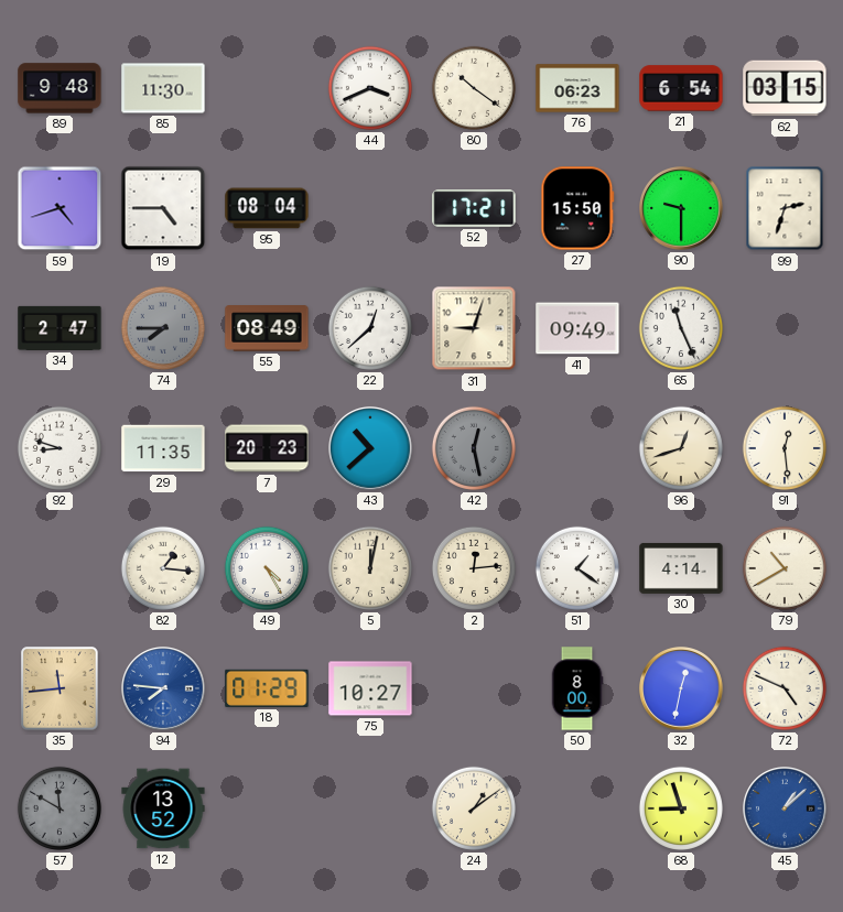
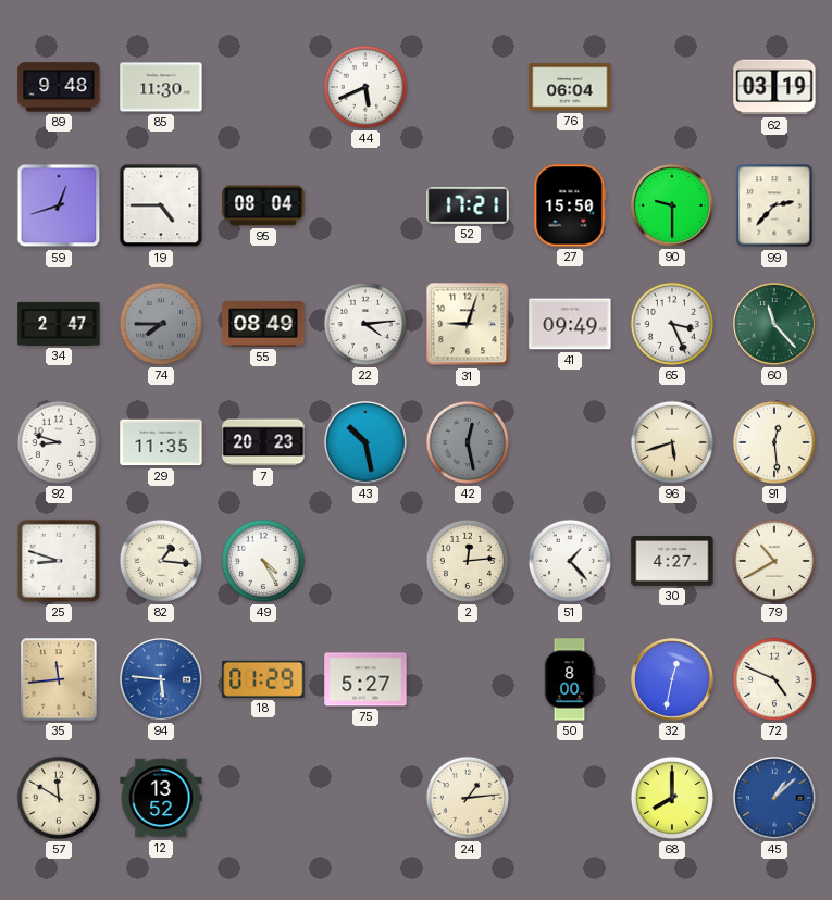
44: 3:41 -> 5:41 (365, 87)
80: 10:21 -> none (474, 88)
76: 06:23 -> 06:04 (570, 87)
21: 6:54 -> none (681, 88)
62: 03:15 -> 03:19 (774, 87)
59: 4:42 -> 12:42 (59, 205)
99: 2:33 -> 2:37 (774, 205)
22: 12:38 -> 4:14 (365, 324)
65: 11:26 -> 3:26 (672, 324)
60: none -> 11:23 (775, 325)
43: 10:38 -> 10:28 (367, 443)
96: 12:42 -> 5:42 (672, 442)
25: none -> 8:48 (59, 561)
5: 12:02 -> none (370, 568)
51: 1:21 -> 1:23 (570, 561)
30: 4:14 -> 4:27 (672, 561)
94: 7:46 -> 5:46 (162, 680)
75: 10:27 -> 5:27 (365, 679)
57 dial: grey -> cream (59, 798)
24: 1:09 -> 1:14 (468, 798)
68: 8:57 -> 8:00 (672, 798)
